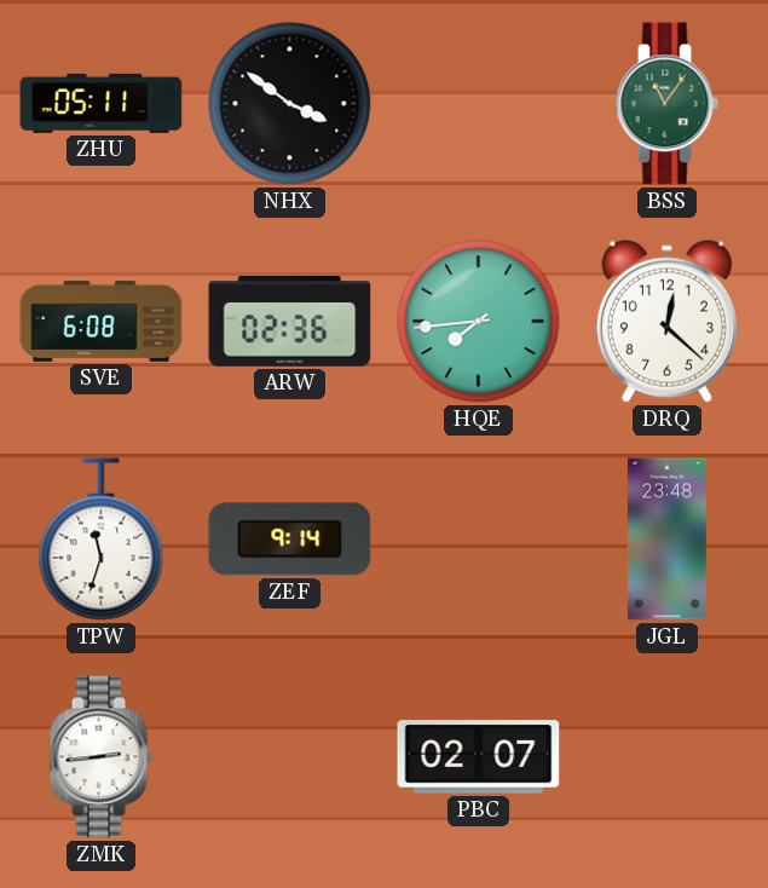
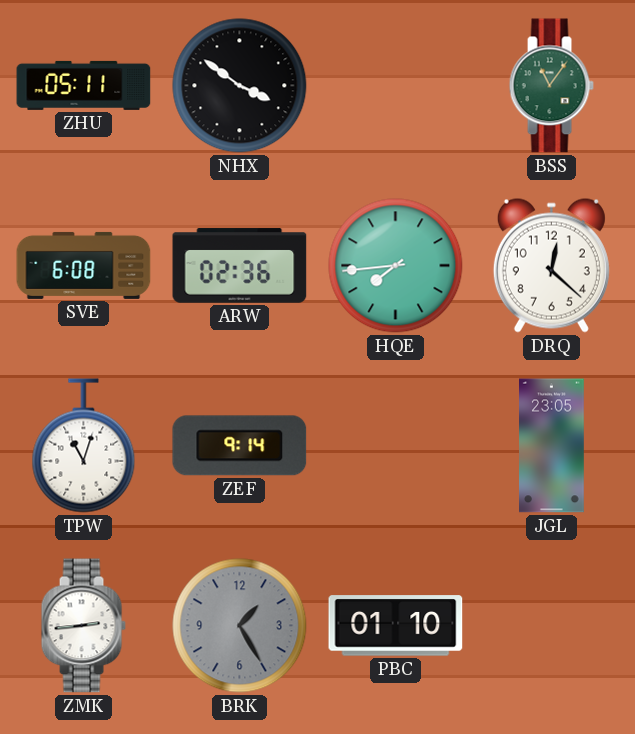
TPW: 11:33 -> 11:03 (84, 446)
JGL: 23:48 -> 23:05 (552, 446)
BRK: none -> 1:25 (240, 626)
PBC: 02:07 -> 01:10 (396, 626)
